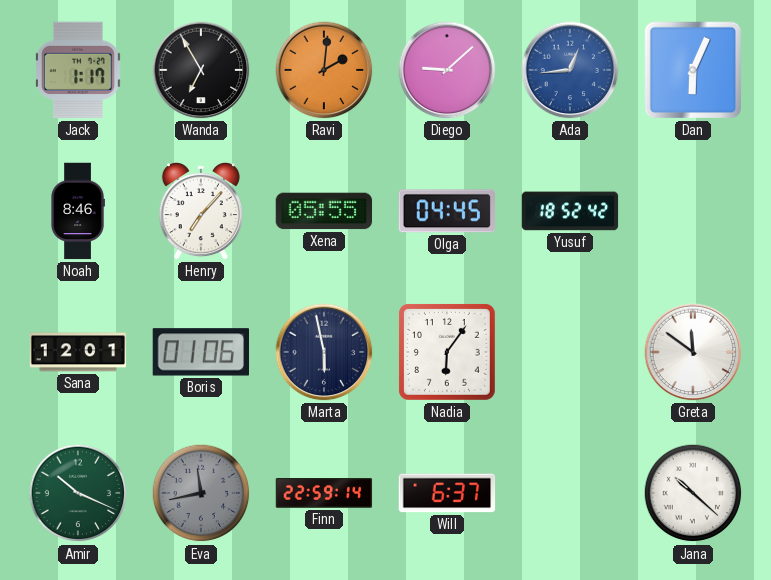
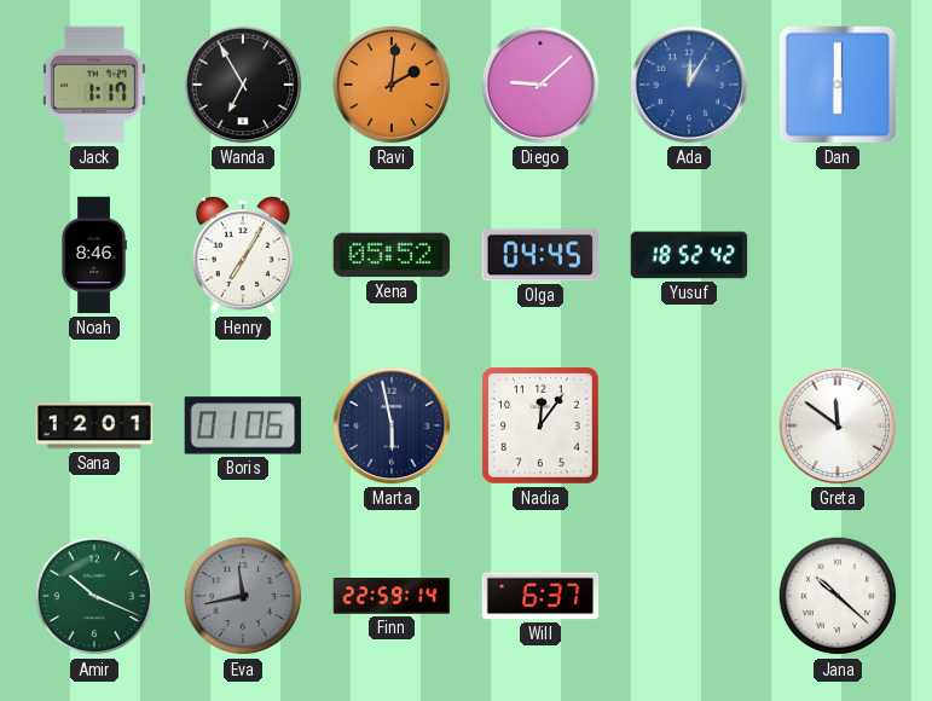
Ada: 12:44 -> 12:05 (689, 85)
Dan: 6:04 -> 6:00 (838, 85)
Henry: 7:07 -> 7:05 (243, 256)
Xena: 05:55 -> 05:52 (392, 255)
Nadia: 6:06 -> 12:06 (540, 425)
